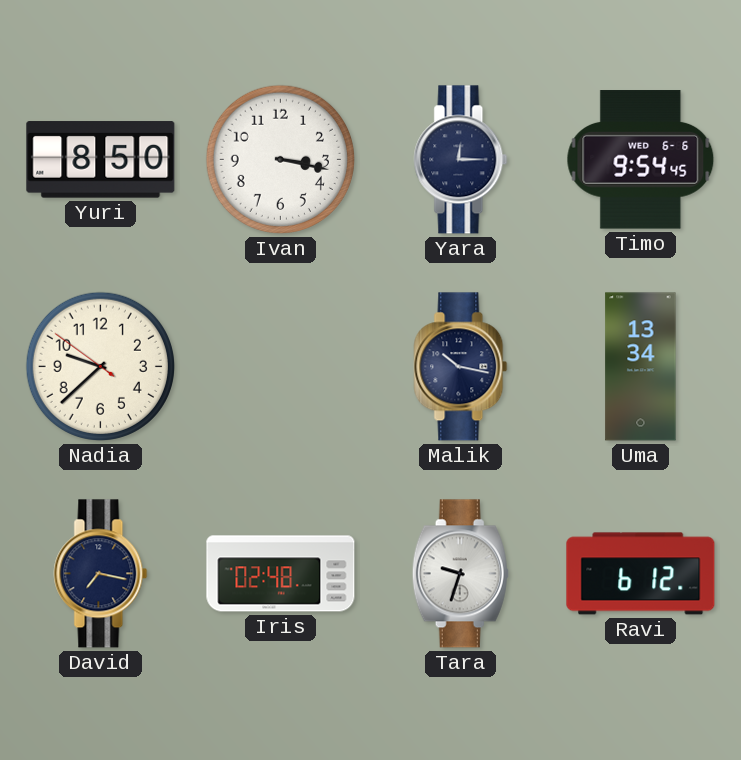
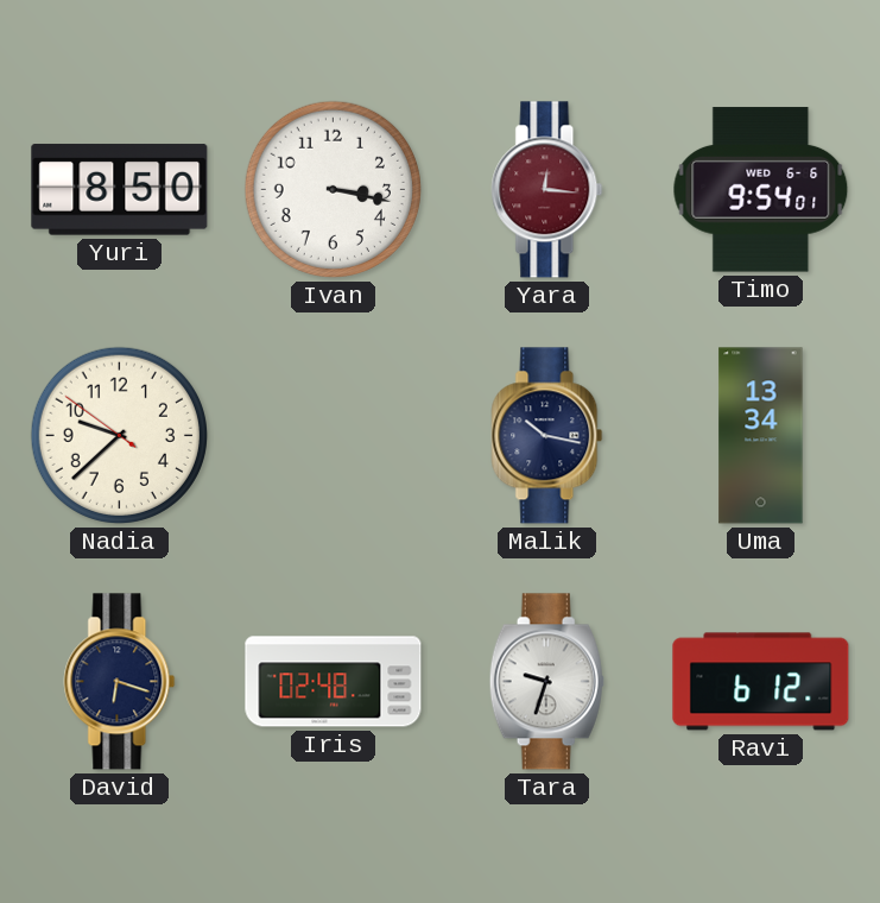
Yara: 12:15 -> 12:16 (547, 190)
Yara dial: navy -> burgundy (547, 190)
Timo: 9:54:45 -> 9:54:01 (761, 190)
David: 7:17 -> 6:18 (120, 682)
